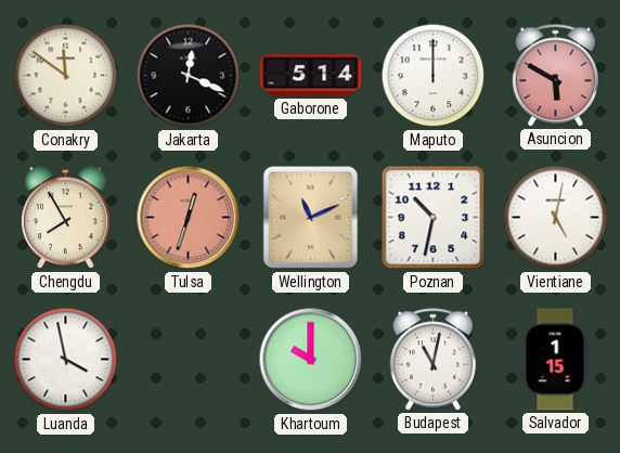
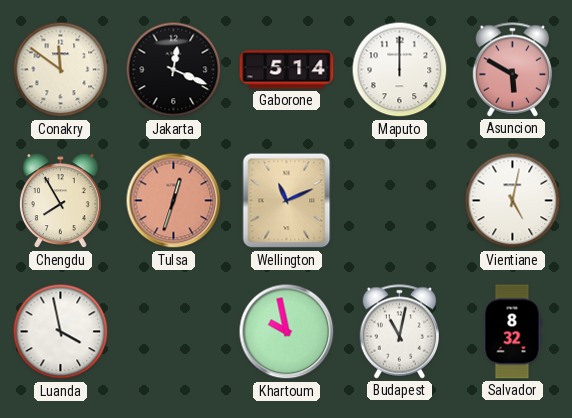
Poznan: 10:32 -> none (434, 218)
Khartoum: 10:00 -> 9:58 (287, 332)
Salvador: 1:15 -> 8:32 (512, 332)
